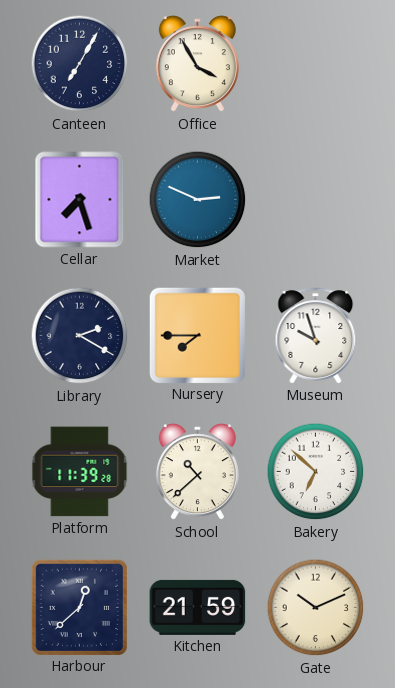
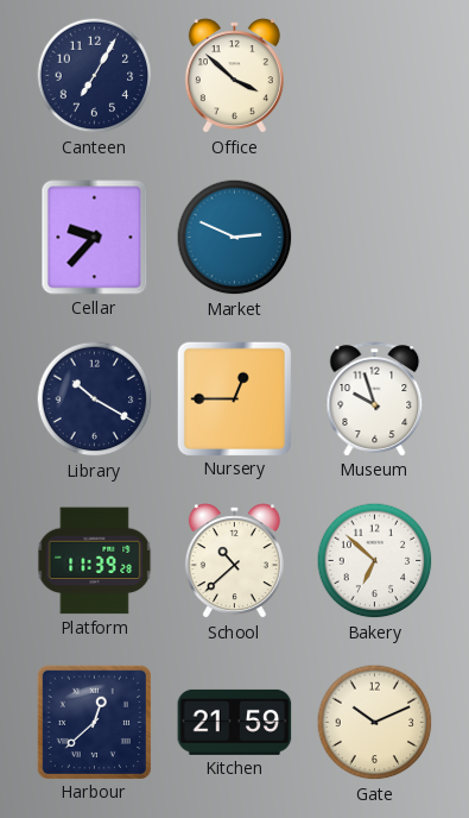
Office: 3:55 -> 3:52 (234, 76)
Cellar: 7:27 -> 9:37 (95, 238)
Library: 2:20 -> 10:20 (95, 399)
Nursery: 7:45 -> 12:45 (234, 398)
